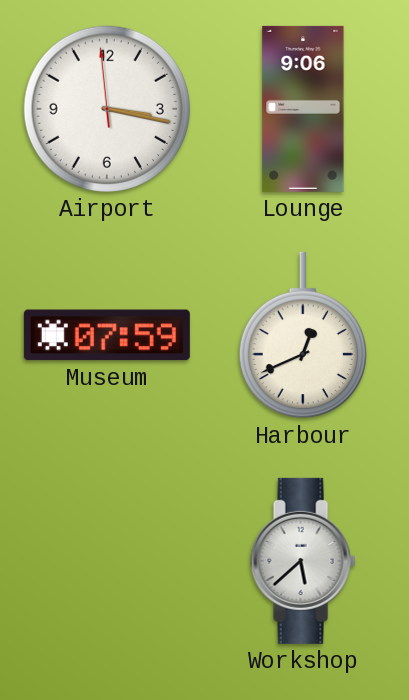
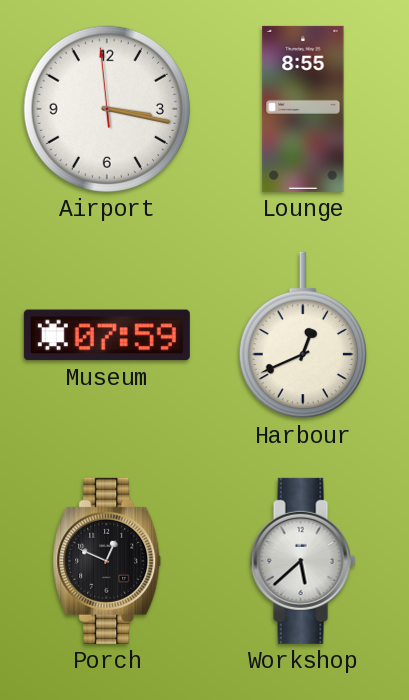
Lounge: 9:06 -> 8:55 (303, 109)
Porch: none -> 12:49 (107, 561)
